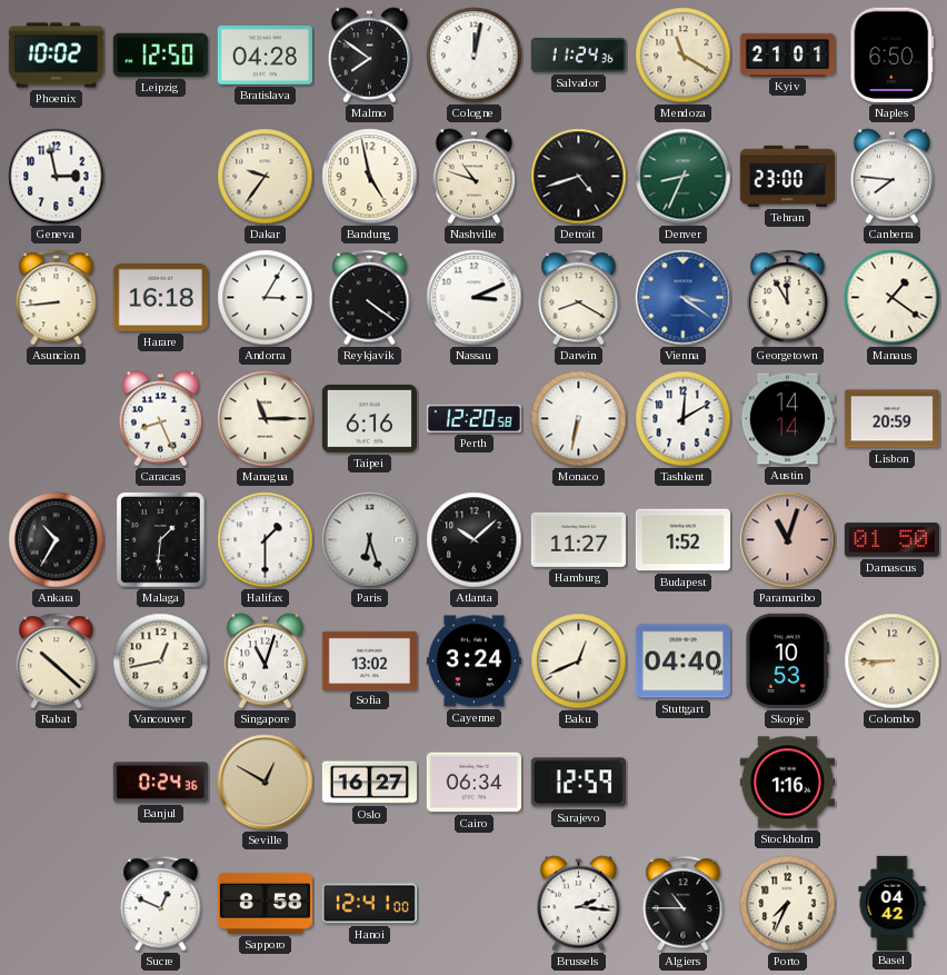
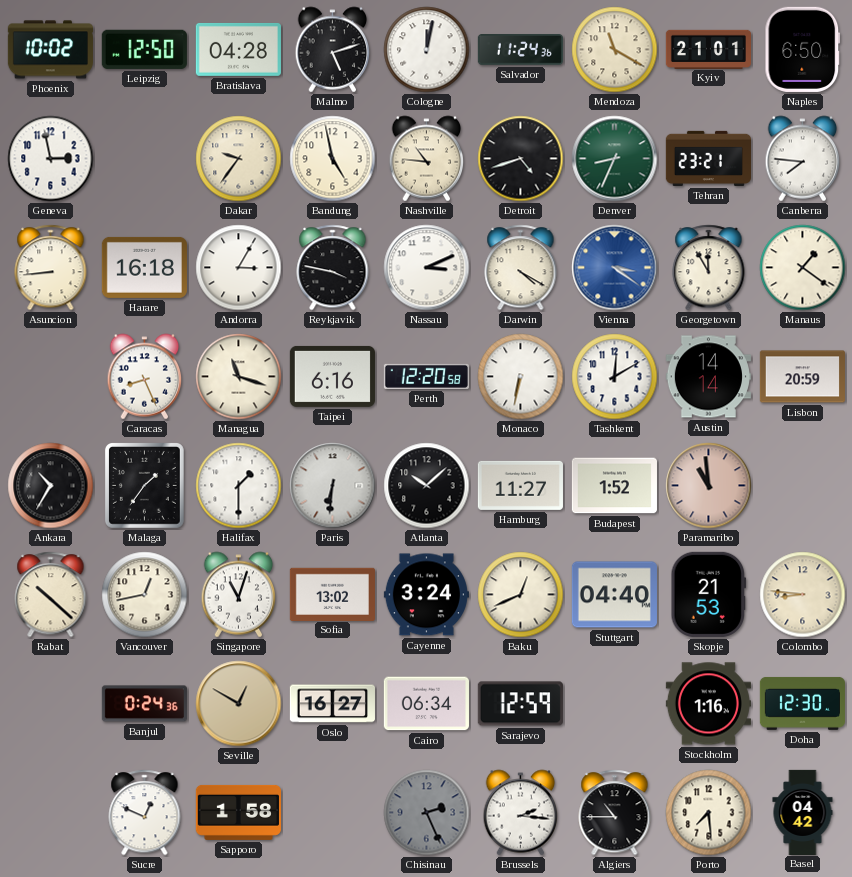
Malmo: 7:51 -> 5:12 (333, 50)
Nashville: 10:48 -> 10:46 (427, 159)
Tehran: 23:00 -> 23:21 (708, 158)
Reykjavik: 4:21 -> 3:47 (333, 268)
Darwin: 8:20 -> 4:20 (521, 268)
Managua: 11:15 -> 11:18 (239, 377)
Malaga: 1:31 -> 1:36 (144, 486)
Paris: 6:27 -> 6:31 (333, 486)
Paramaribo: 11:03 -> 10:59 (709, 486)
Damascus: 01:50 -> none (891, 540)
Skopje: 10:53 -> 21:53 (709, 594)
Colombo: 8:45 -> 8:46 (803, 595)
Doha: none -> 12:30 (802, 703)
Sapporo: 8:58 -> 1:58 (238, 812)
Hanoi: 12:41 -> none (369, 904)
Chisinau: none -> 2:26 (427, 813)
Porto: 7:34 -> 7:29 (709, 813)
